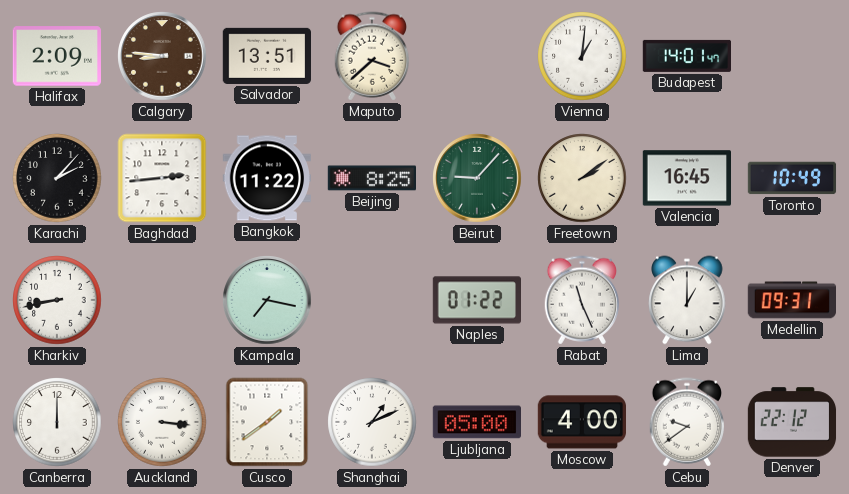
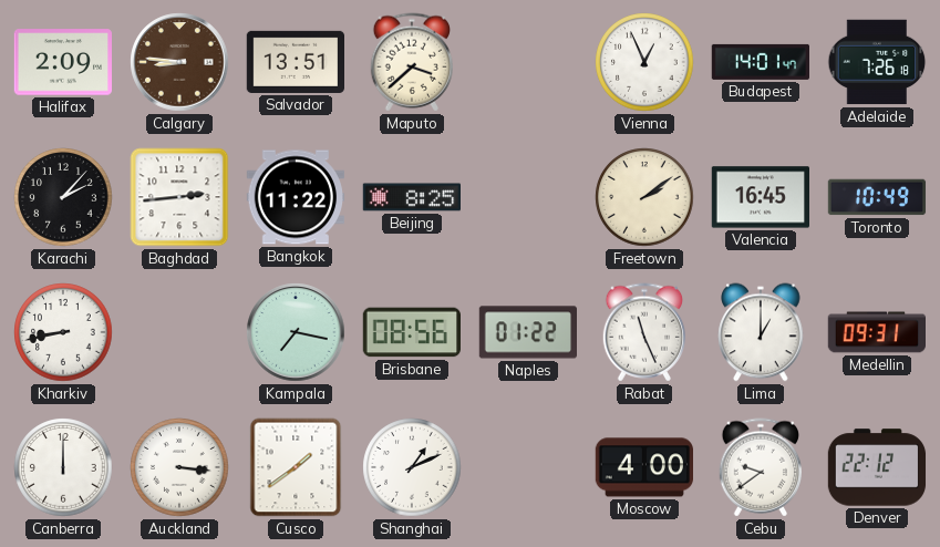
Vienna: 1:01 -> 12:56 (644, 62)
Adelaide: none -> 7:26 (877, 62)
Beirut: 9:07 -> none (477, 178)
Brisbane: none -> 08:56 (411, 332)
Ljubljana: 05:00 -> none (476, 422)
